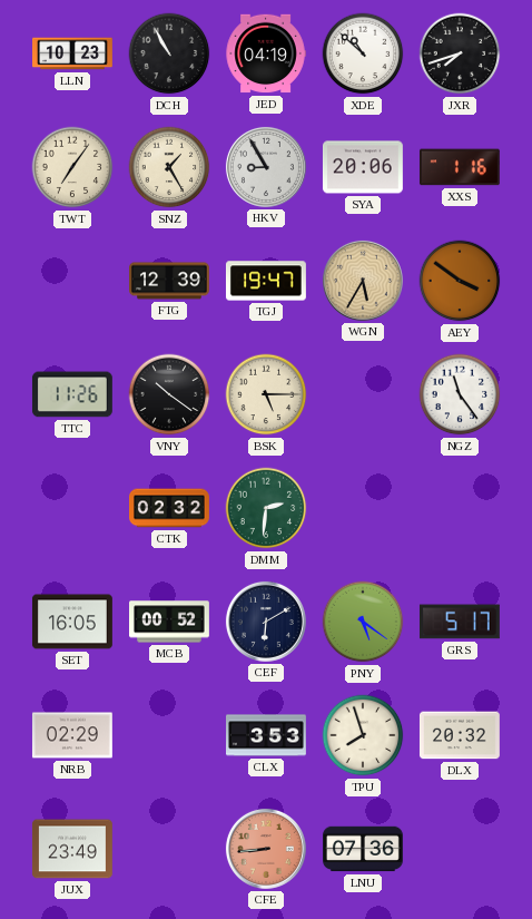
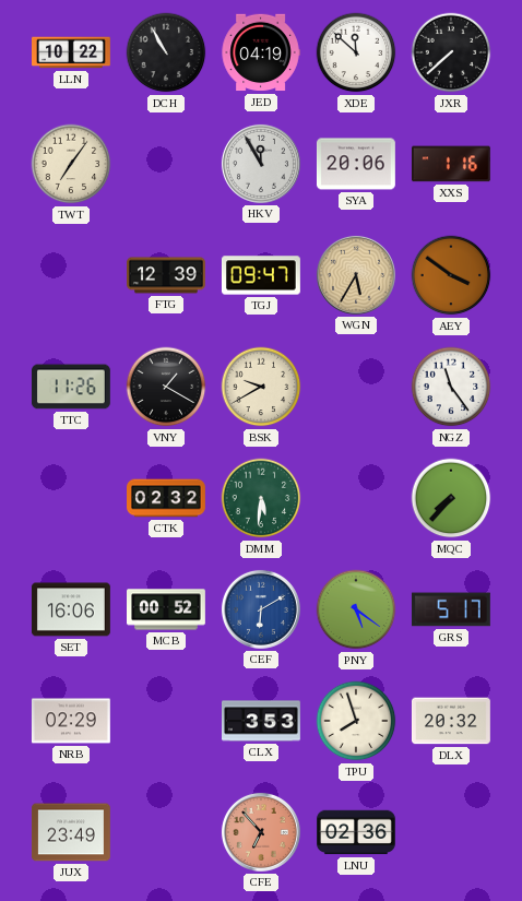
LLN: 10:23 -> 10:22 (72, 52)
XDE: 10:52 -> 11:52 (356, 52)
JXR: 7:42 -> 7:38 (451, 52)
SNZ: 1:25 -> none (169, 167)
HKV: 8:55 -> 11:55 (261, 164)
TGJ: 19:47 -> 09:47 (261, 275)
VNY: 10:21 -> 1:20 (166, 387)
BSK: 5:15 -> 9:40 (261, 387)
DMM: 2:31 -> 5:31 (261, 498)
MQC: none -> 7:37 (451, 498)
SET: 16:05 -> 16:06 (71, 609)
CEF dial: navy -> blue (261, 609)
CFE: 8:44 -> 6:53 (261, 832)
LNU: 07:36 -> 02:36 (357, 832)
